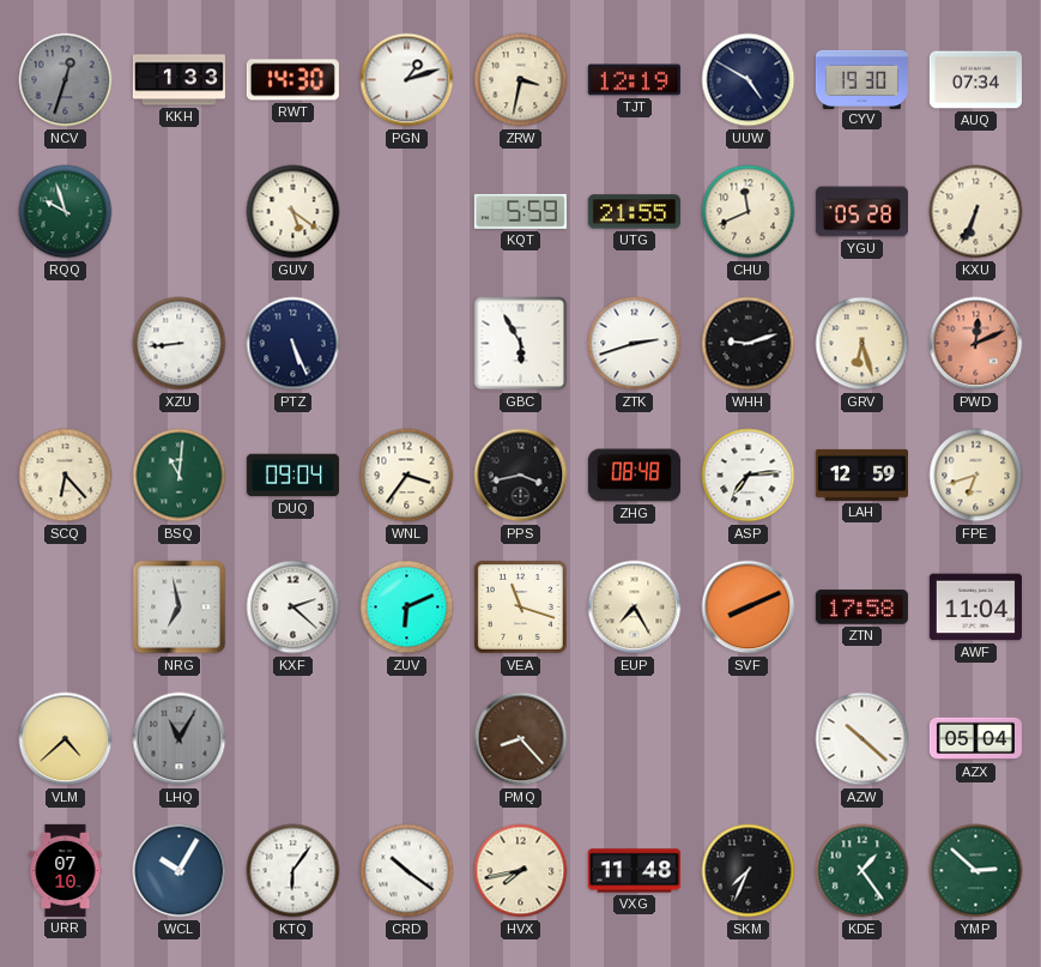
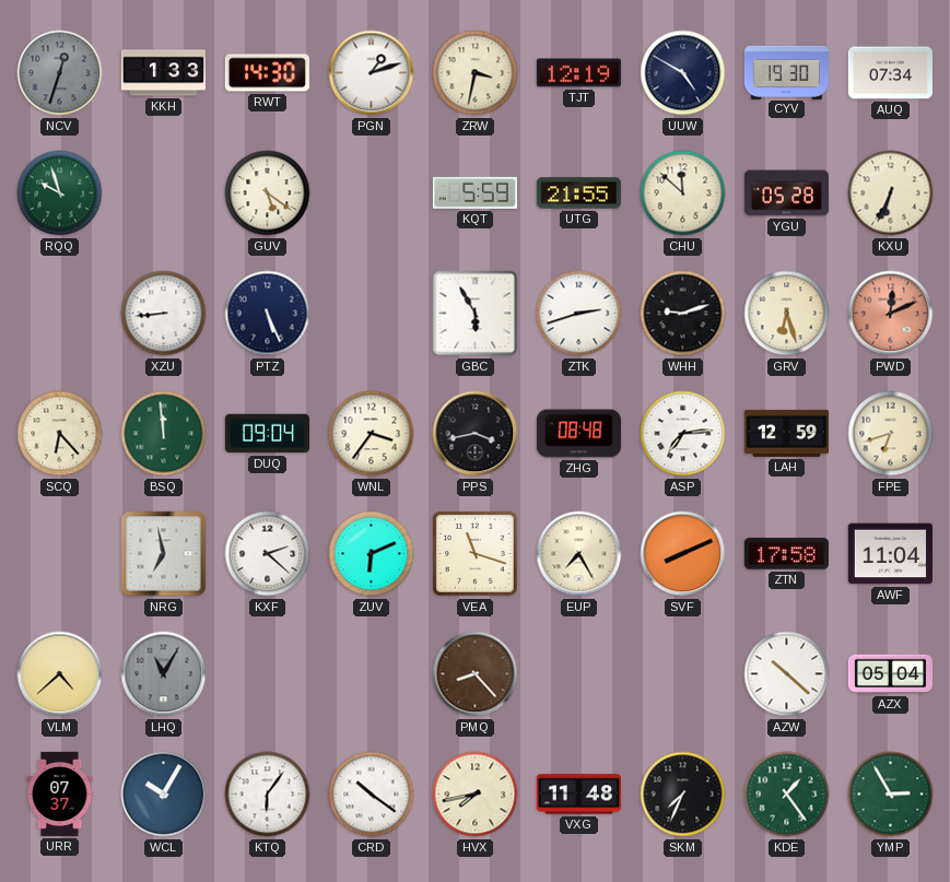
CHU: 11:41 -> 11:52 (683, 193)
BSQ: 11:01 -> 11:59 (164, 434)
URR: 07:10 -> 07:37 (60, 793)
YMP: 2:52 -> 2:55 (891, 795)
